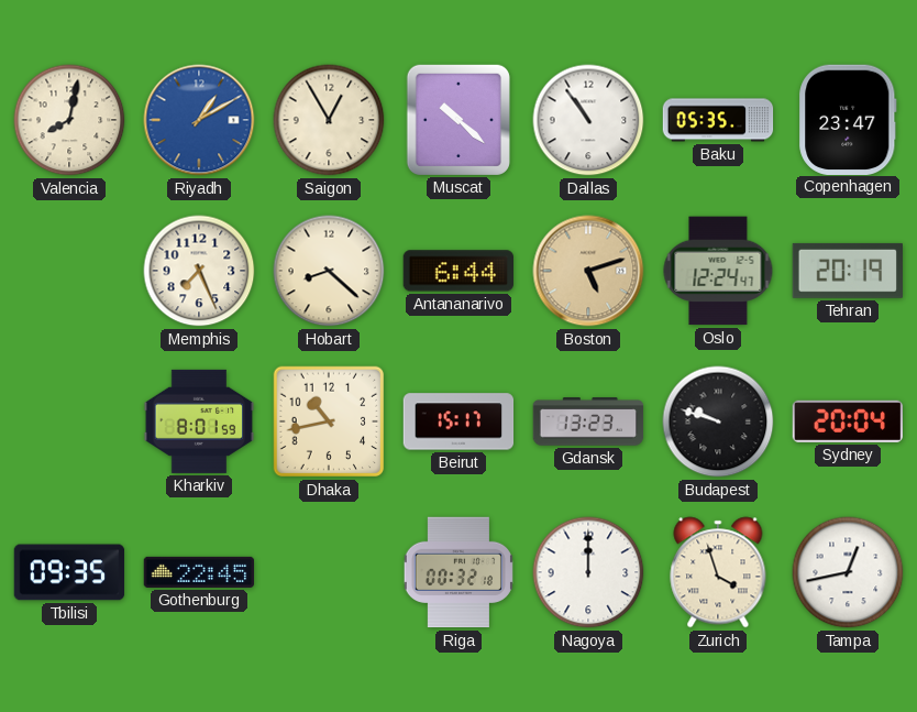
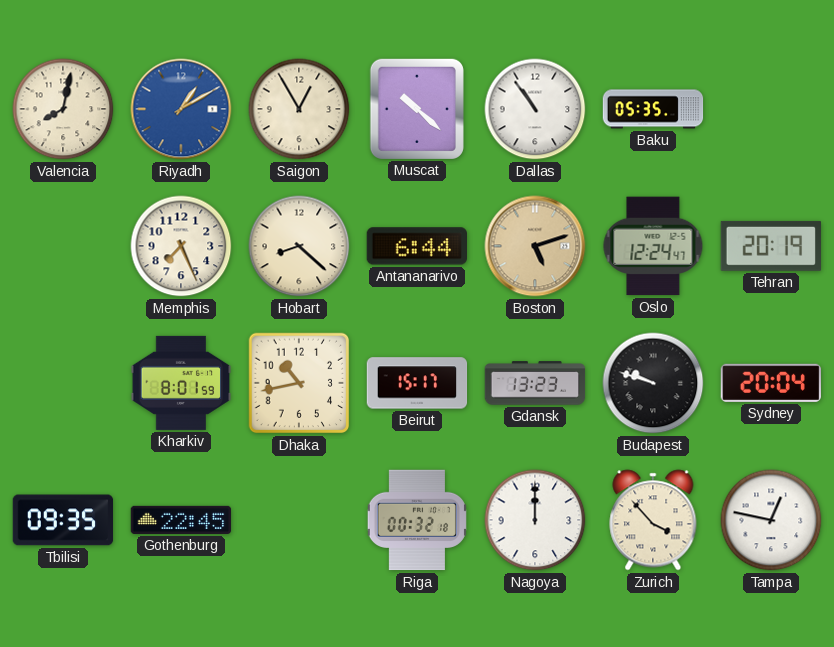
Copenhagen: 23:47 -> none (848, 119)
Zurich: 3:57 -> 3:53 (653, 520)
Tampa: 12:43 -> 12:47 (771, 520)
